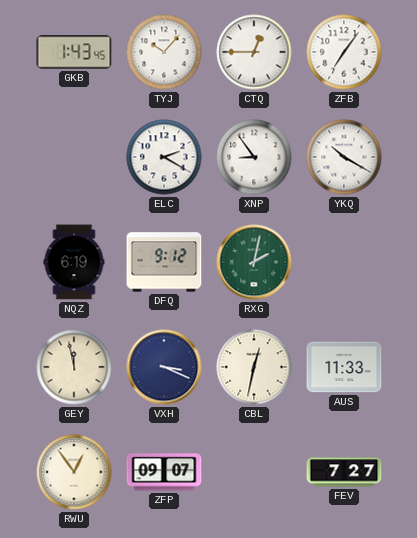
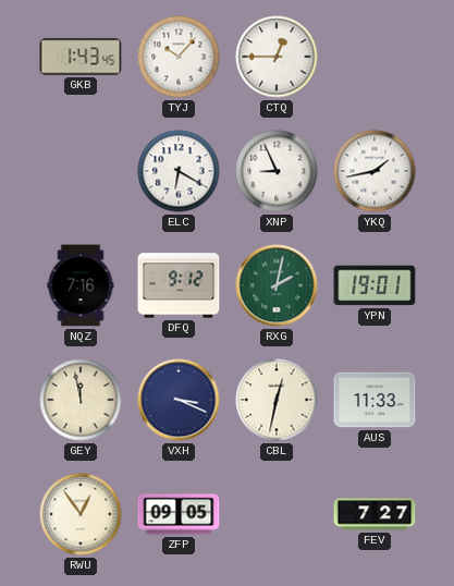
ZFB: 7:06 -> none (344, 52)
ELC: 2:20 -> 6:20 (179, 171)
XNP: 8:54 -> 8:56 (277, 171)
YKQ: 10:20 -> 1:43 (375, 171)
NQZ: 6:19 -> 7:16 (81, 285)
YPN: none -> 19:01 (375, 285)
ZFP: 09:07 -> 09:05 (179, 514)
